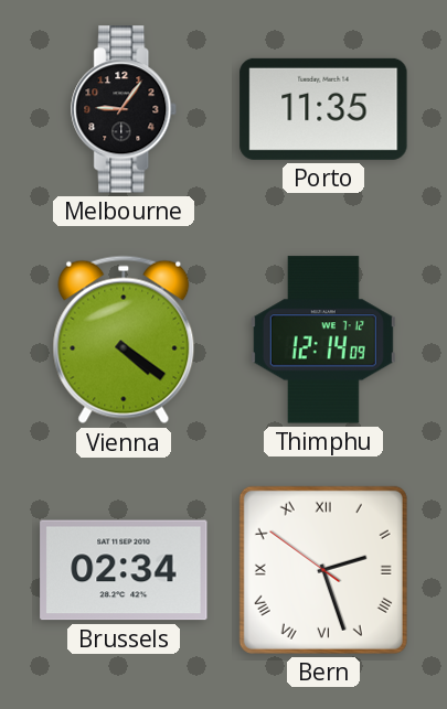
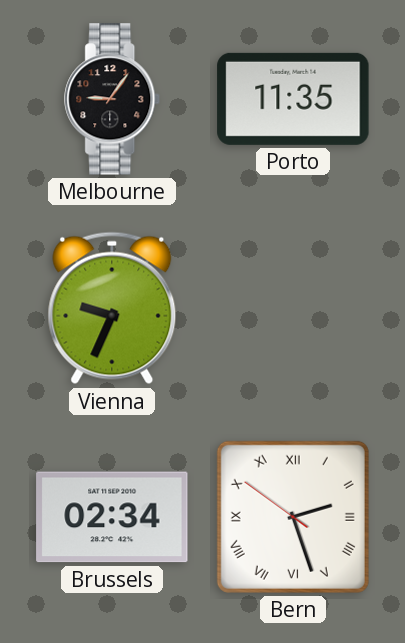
Vienna: 4:21 -> 9:34 (112, 308)
Thimphu: 12:14 -> none (323, 340)
